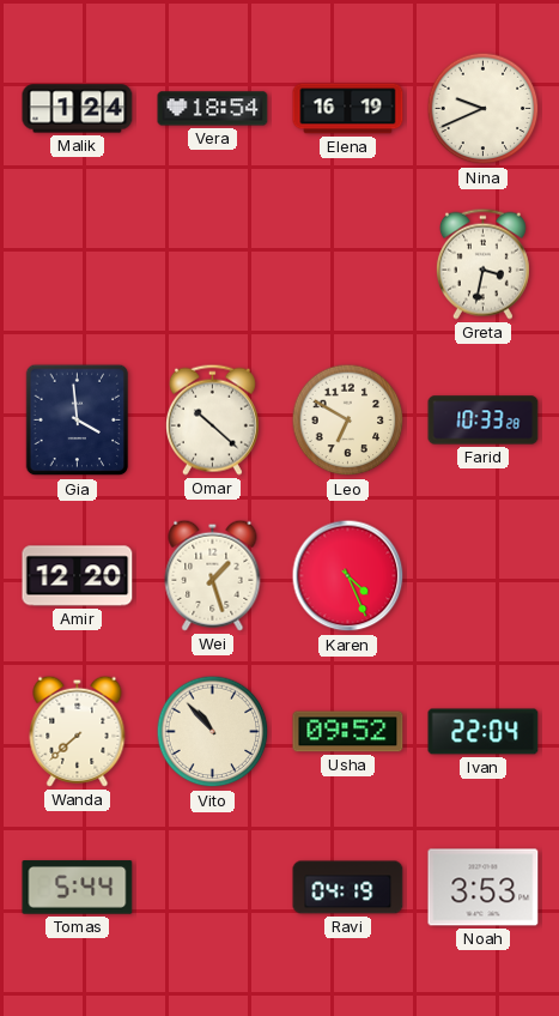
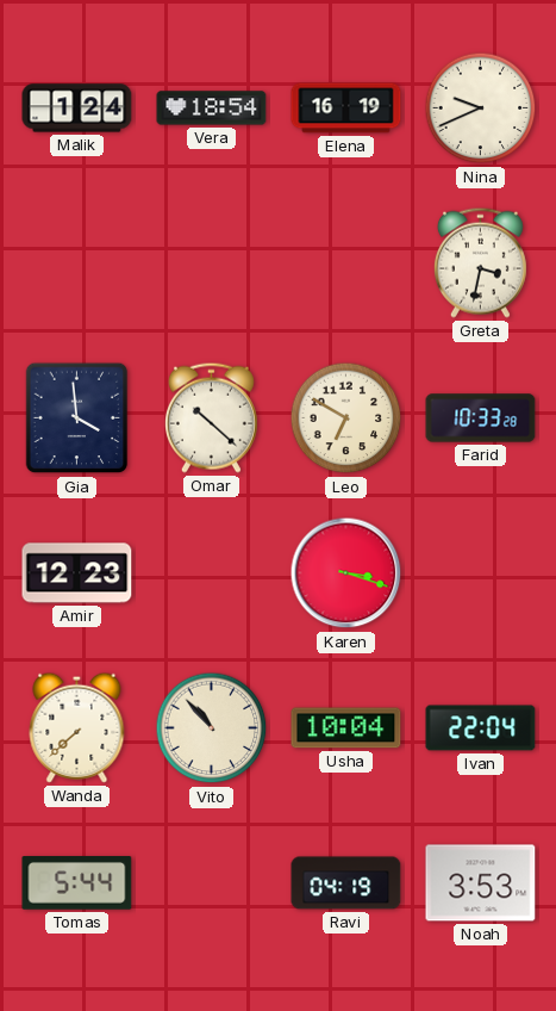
Amir: 12:20 -> 12:23 (77, 573)
Wei: 1:27 -> none (213, 575)
Karen: 4:26 -> 3:18 (346, 573)
Usha: 09:52 -> 10:04 (346, 728)
